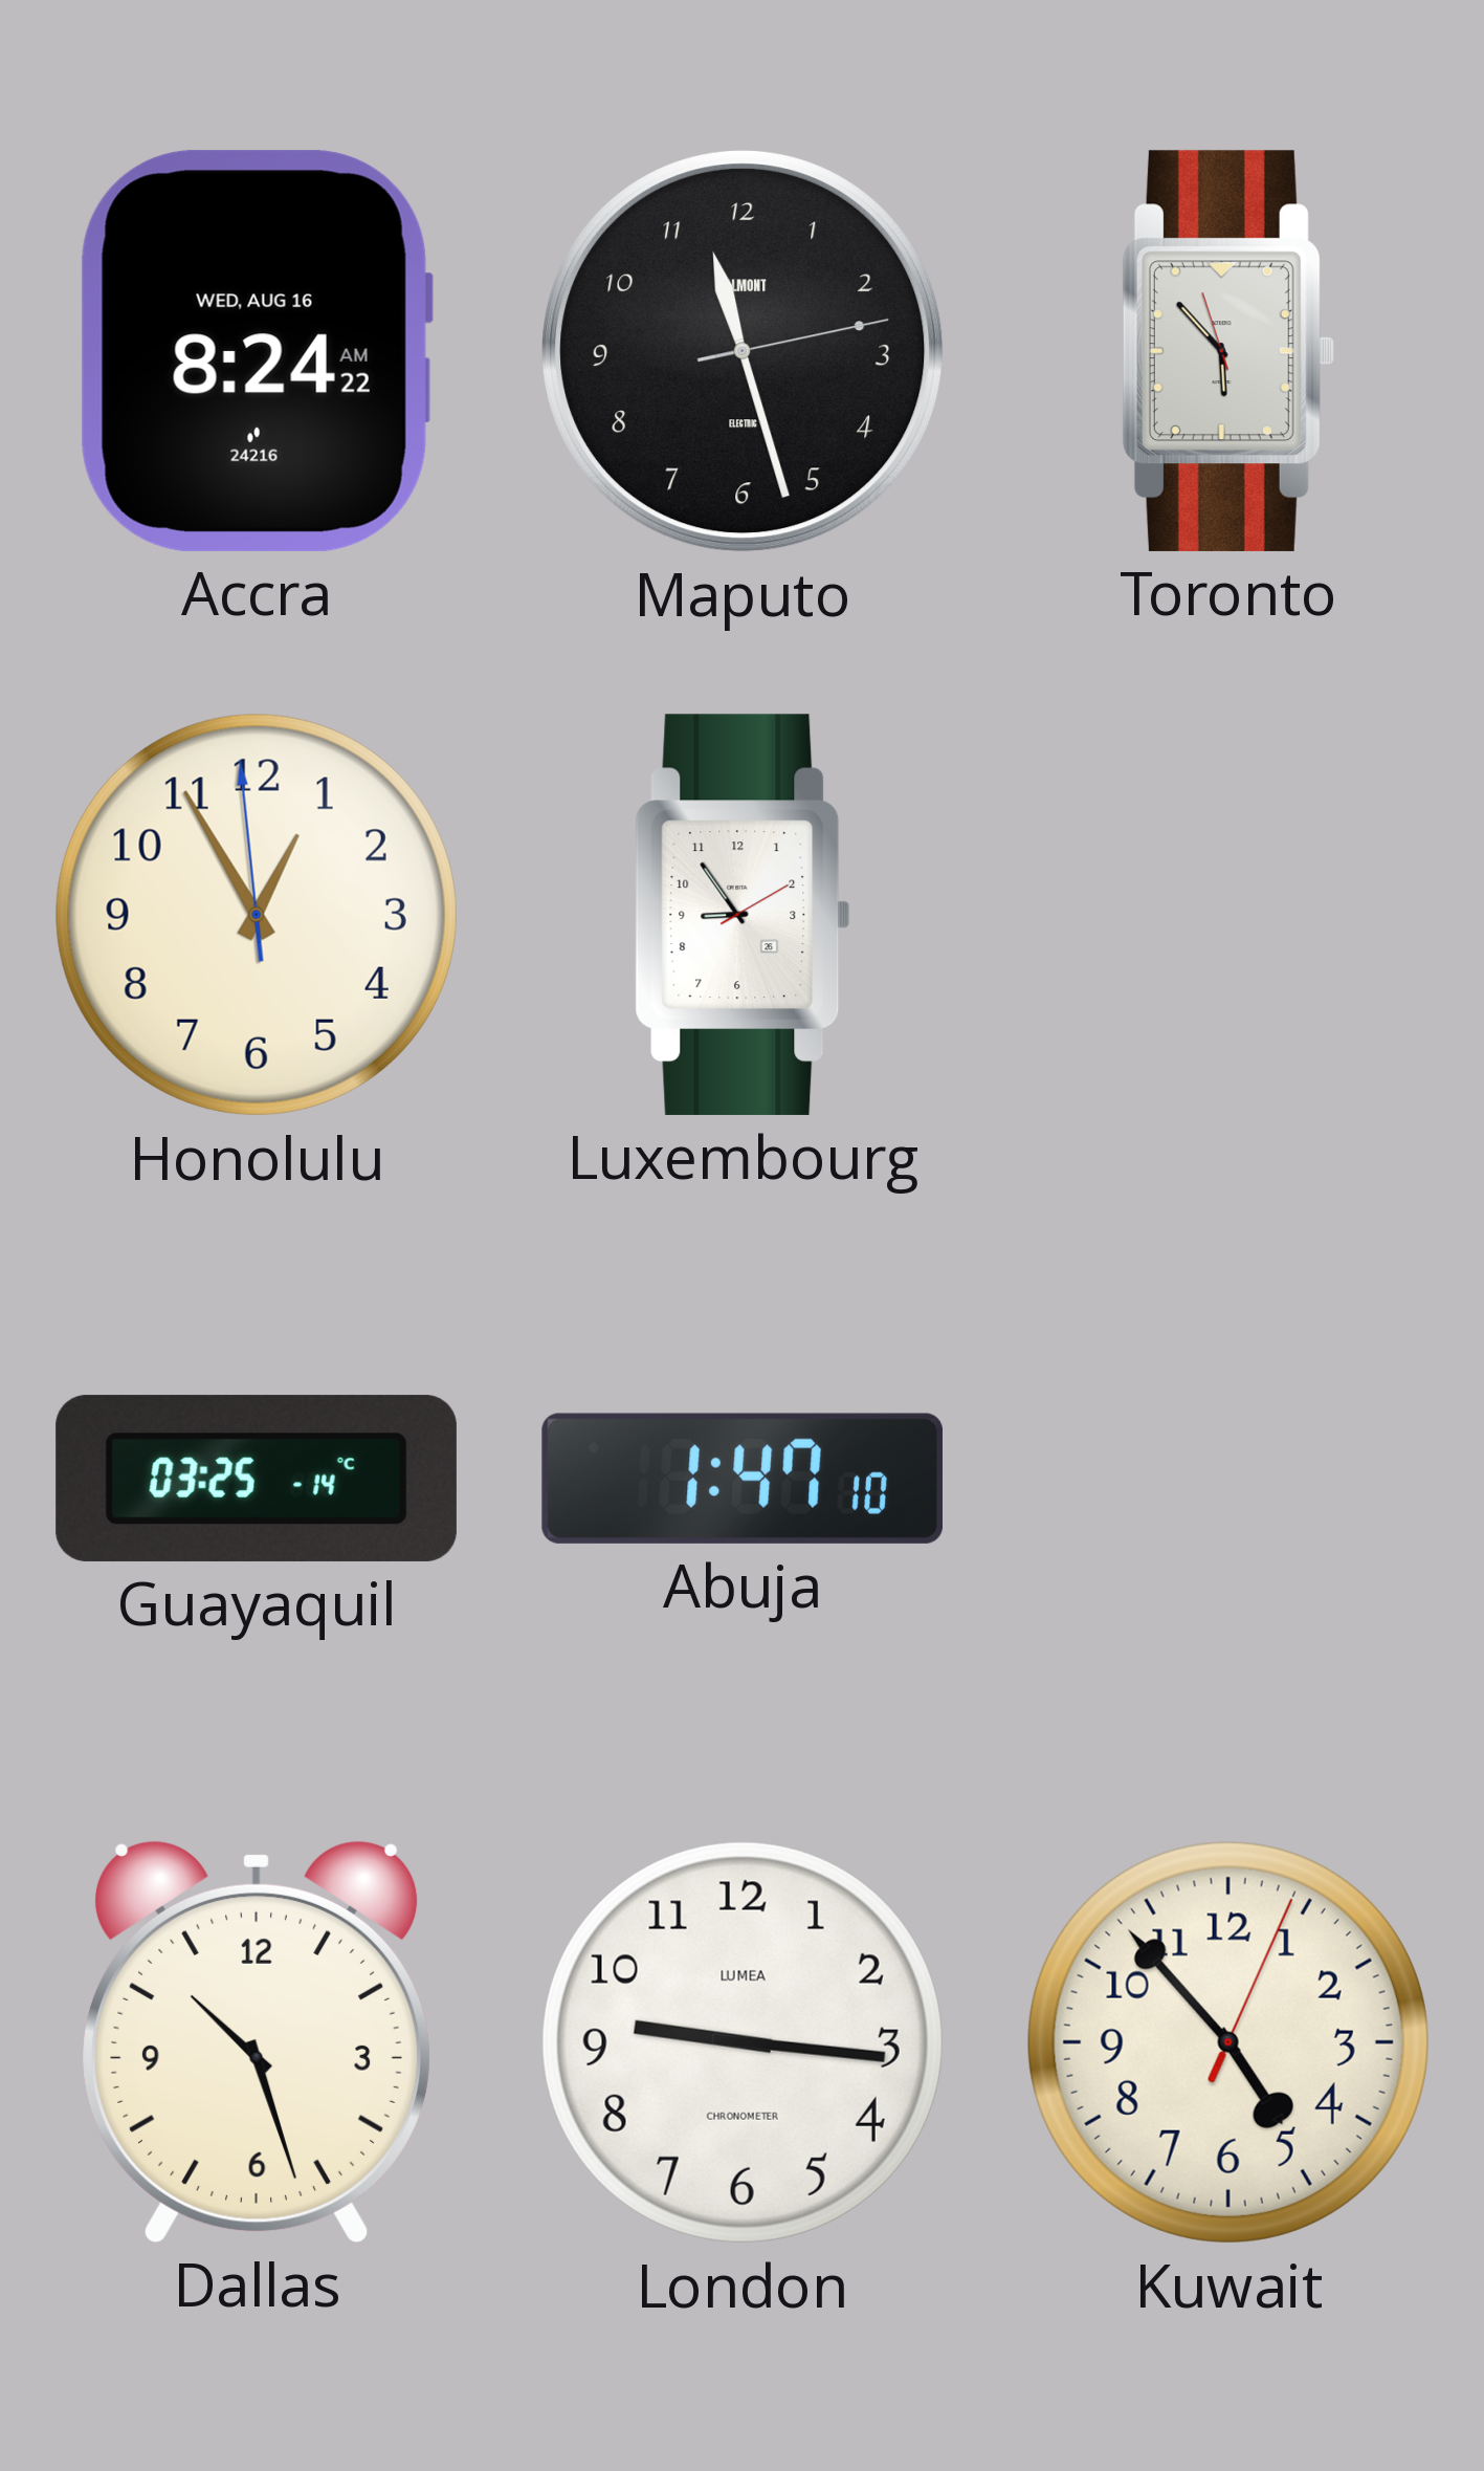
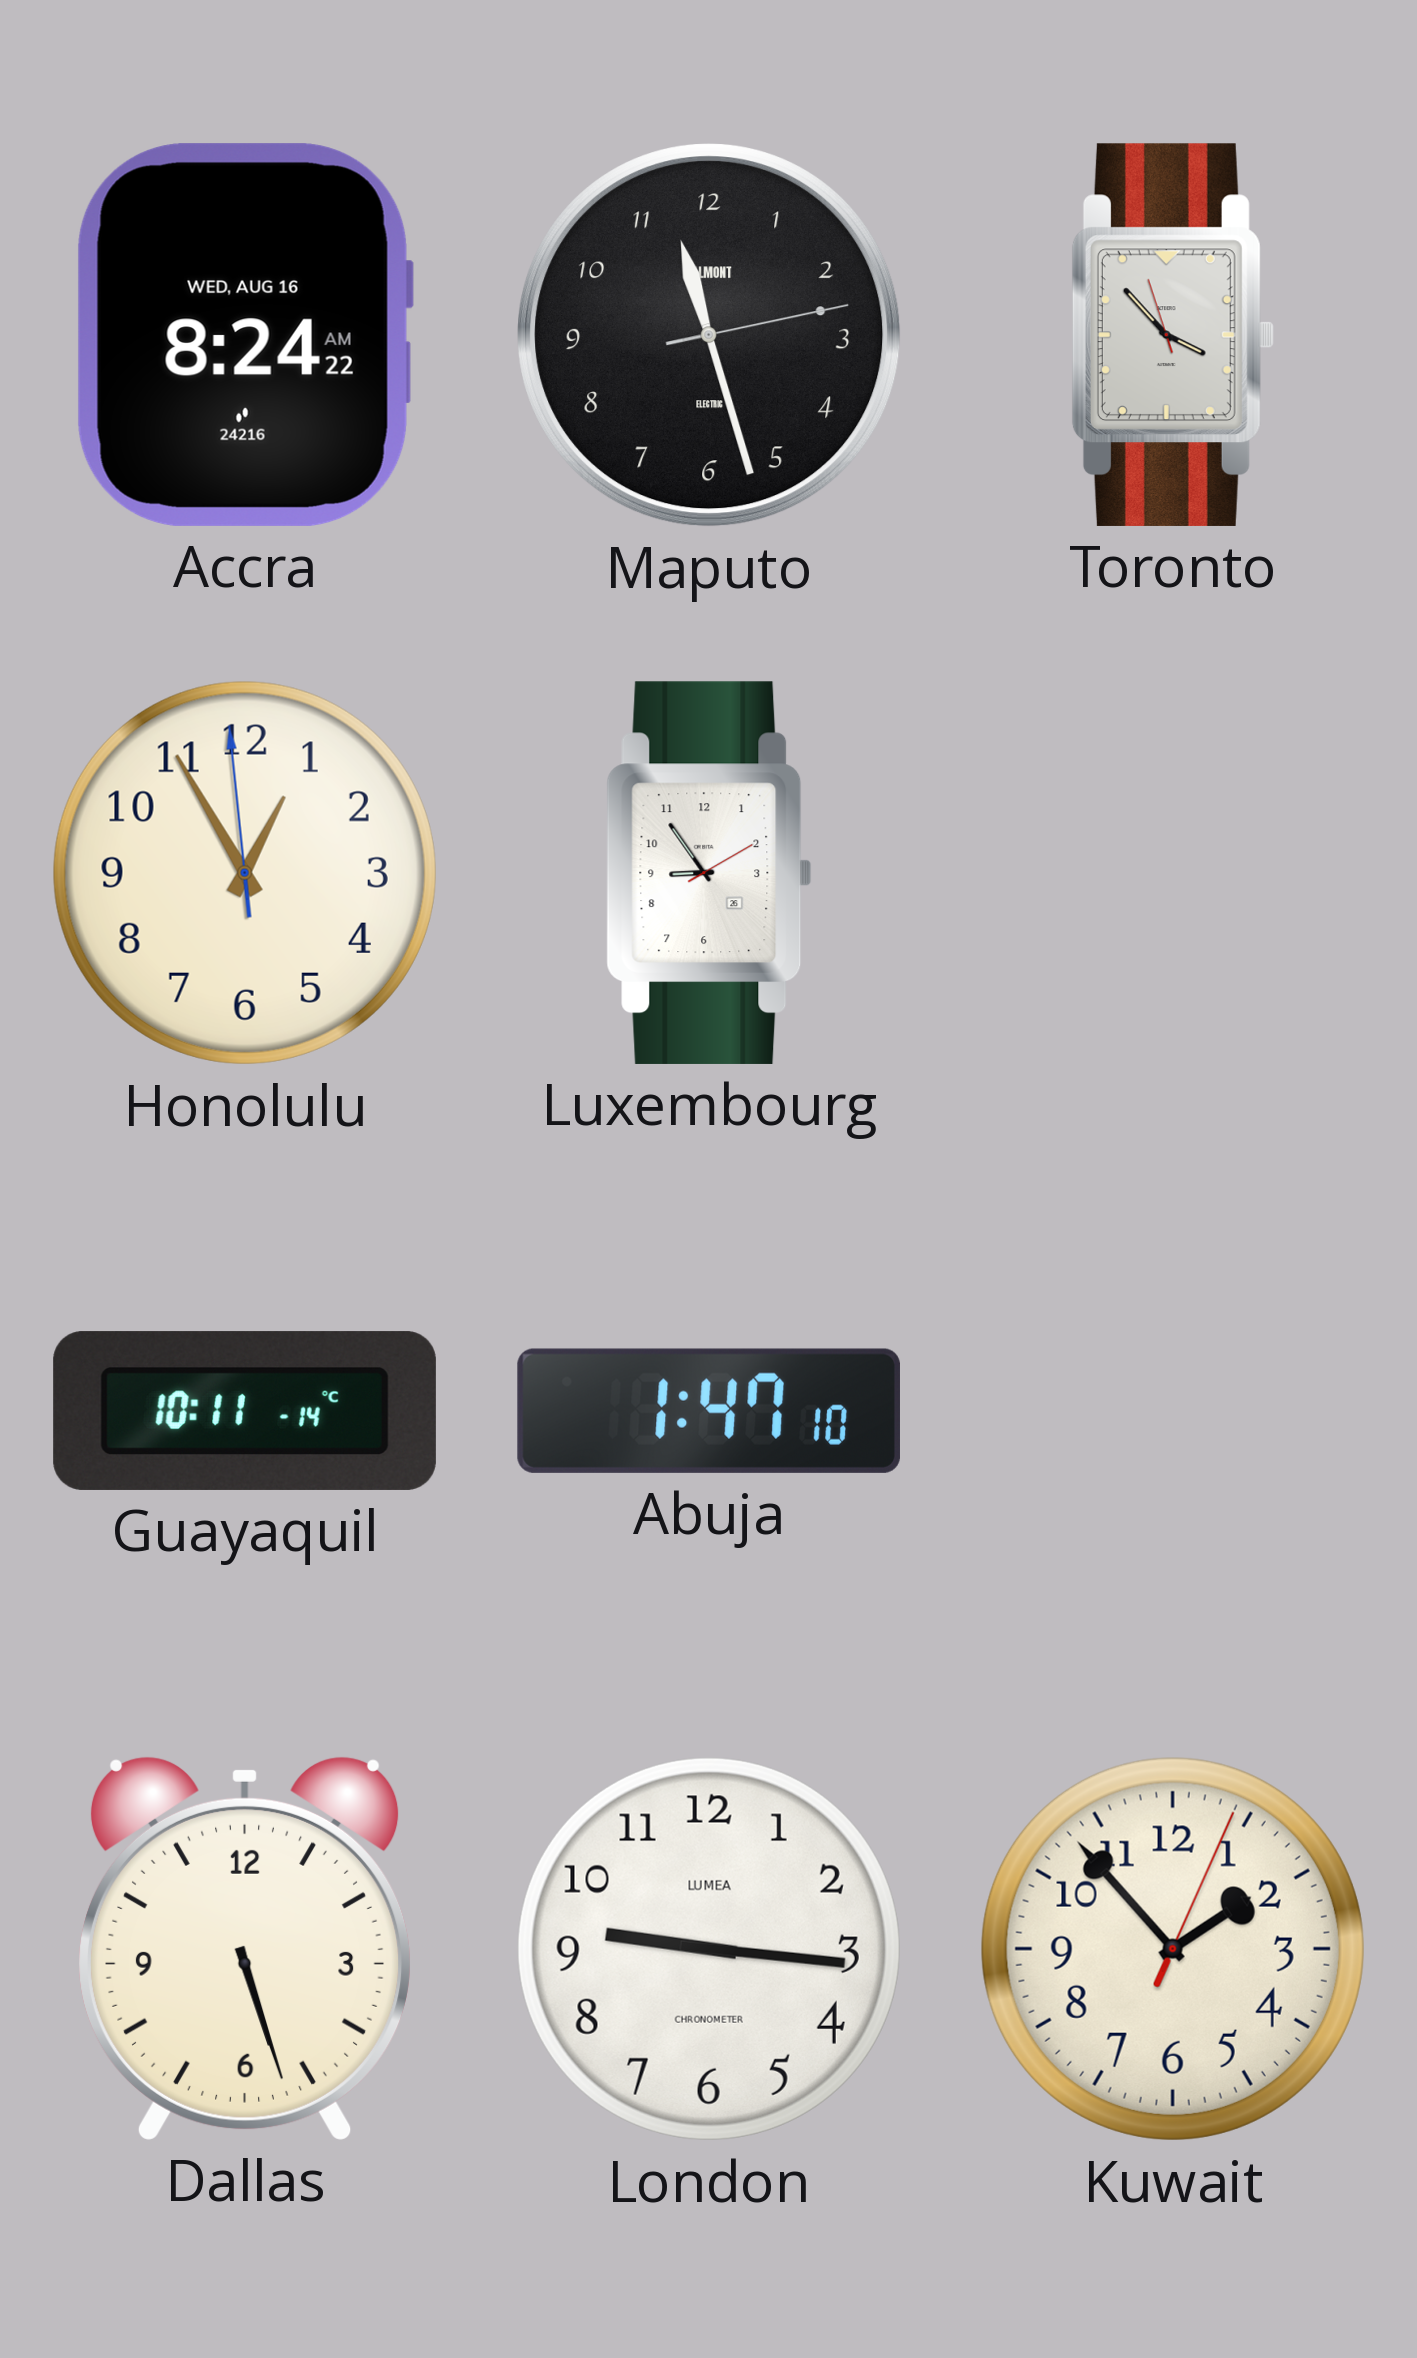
Toronto: 5:52 -> 3:52 (1173, 335)
Guayaquil: 03:25 -> 10:11 (245, 1411)
Dallas: 10:27 -> 5:27 (246, 1948)
Kuwait: 4:53 -> 1:53 (1173, 1949)
